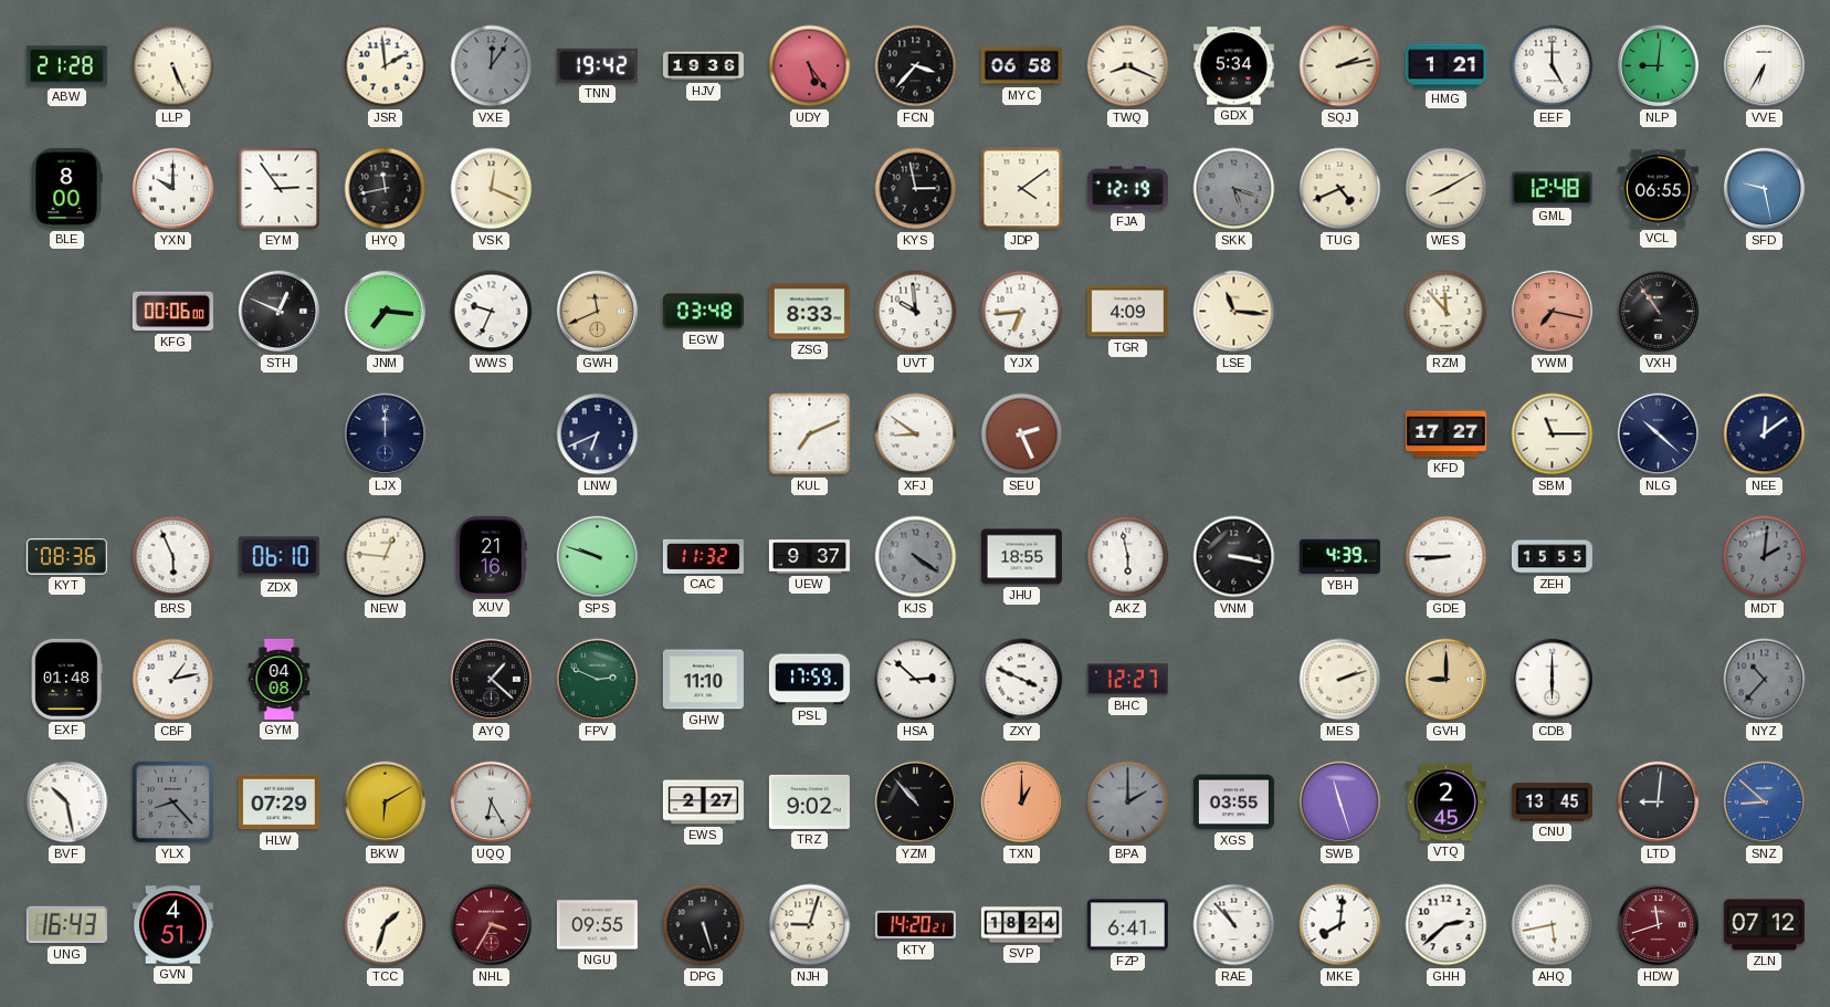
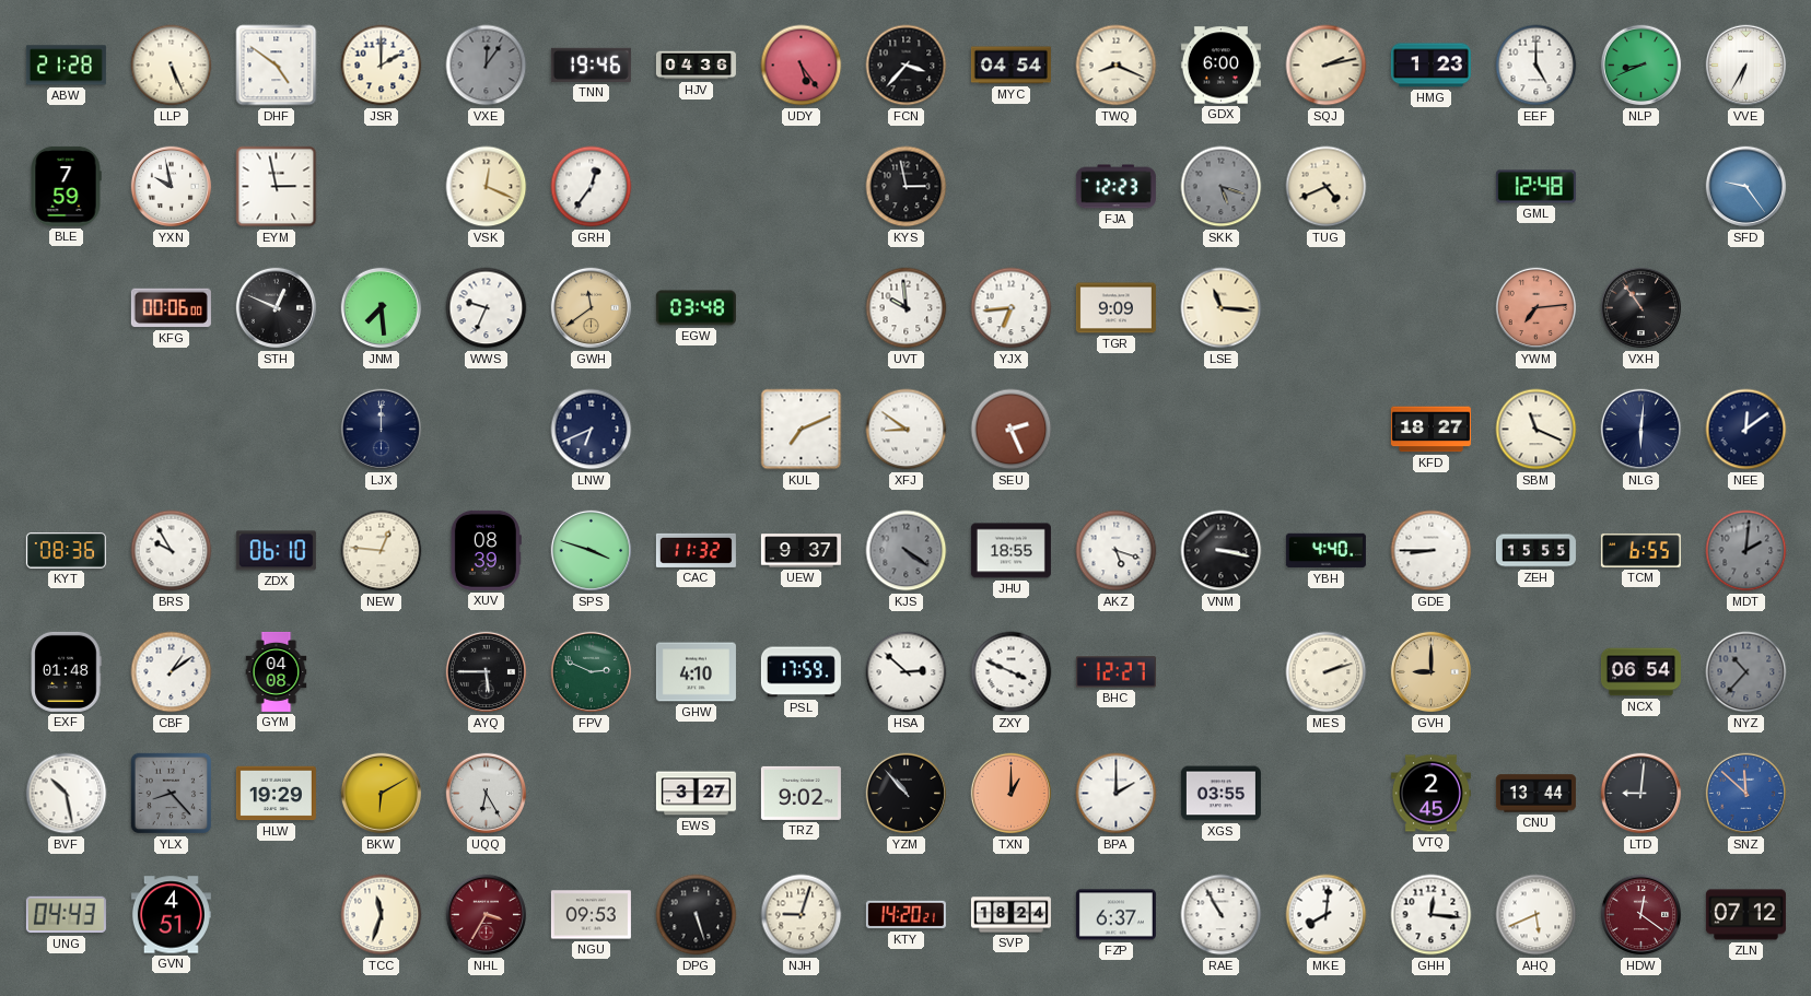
DHF: none -> 4:51 (277, 66)
JSR: 1:59 -> 2:00 (382, 66)
TNN: 19:42 -> 19:46 (591, 65)
HJV: 19:36 -> 04:36 (696, 66)
MYC: 06:58 -> 04:54 (1010, 66)
GDX: 5:34 -> 6:00 (1220, 66)
HMG: 1:21 -> 1:23 (1430, 66)
NLP: 9:01 -> 8:41 (1641, 66)
BLE: 8:00 -> 7:59 (66, 186)
YXN: 10:00 -> 9:58 (172, 187)
EYM: 2:54 -> 2:58 (277, 187)
HYQ: 11:43 -> none (386, 189)
GRH: none -> 12:36 (592, 187)
JDP: 4:09 -> none (1022, 189)
FJA: 12:19 -> 12:23 (1115, 187)
WES: 8:10 -> none (1447, 189)
VCL: 06:55 -> none (1658, 189)
SFD: 9:28 -> 9:24 (1746, 187)
JNM: 7:16 -> 7:29 (382, 308)
GWH: 11:41 -> 11:39 (592, 308)
ZSG: 8:33 -> none (809, 312)
TGR: 4:09 -> 9:09 (1115, 308)
RZM: 11:53 -> none (1447, 312)
YWM: 7:17 -> 7:14 (1537, 308)
KFD: 17:27 -> 18:27 (1430, 430)
SBM: 11:15 -> 11:19 (1537, 430)
NLG: 10:22 -> 6:01 (1641, 430)
BRS: 5:56 -> 9:55 (172, 551)
XUV: 21:16 -> 08:39 (486, 550)
SPS: 9:48 -> 3:48 (592, 551)
AKZ: 5:58 -> 5:18 (1117, 551)
YBH: 4:39 -> 4:40 (1325, 551)
TCM: none -> 6:55 (1640, 550)
CBF: 1:13 -> 1:09 (172, 672)
AYQ: 1:22 -> 5:45 (487, 672)
GHW: 11:10 -> 4:10 (696, 672)
CDB: 6:00 -> none (1553, 680)
NCX: none -> 06:54 (1640, 672)
HLW: 07:29 -> 19:29 (276, 794)
EWS: 2:27 -> 3:27 (696, 794)
BPA dial: grey -> white (1117, 794)
SWB: 11:27 -> none (1340, 803)
CNU: 13:45 -> 13:44 (1535, 794)
SNZ: 8:52 -> 11:52 (1746, 794)
UNG: 16:43 -> 04:43 (66, 915)
TCC: 1:33 -> 11:33 (382, 915)
NGU: 09:55 -> 09:53 (591, 915)
FZP: 6:41 -> 6:37 (1115, 915)
RAE: 10:53 -> 10:55 (1222, 915)
GHH: 2:38 -> 12:16 (1432, 915)
AHQ: 5:43 -> 5:41 (1537, 915)
HDW: 11:42 -> 12:21 (1641, 915)
